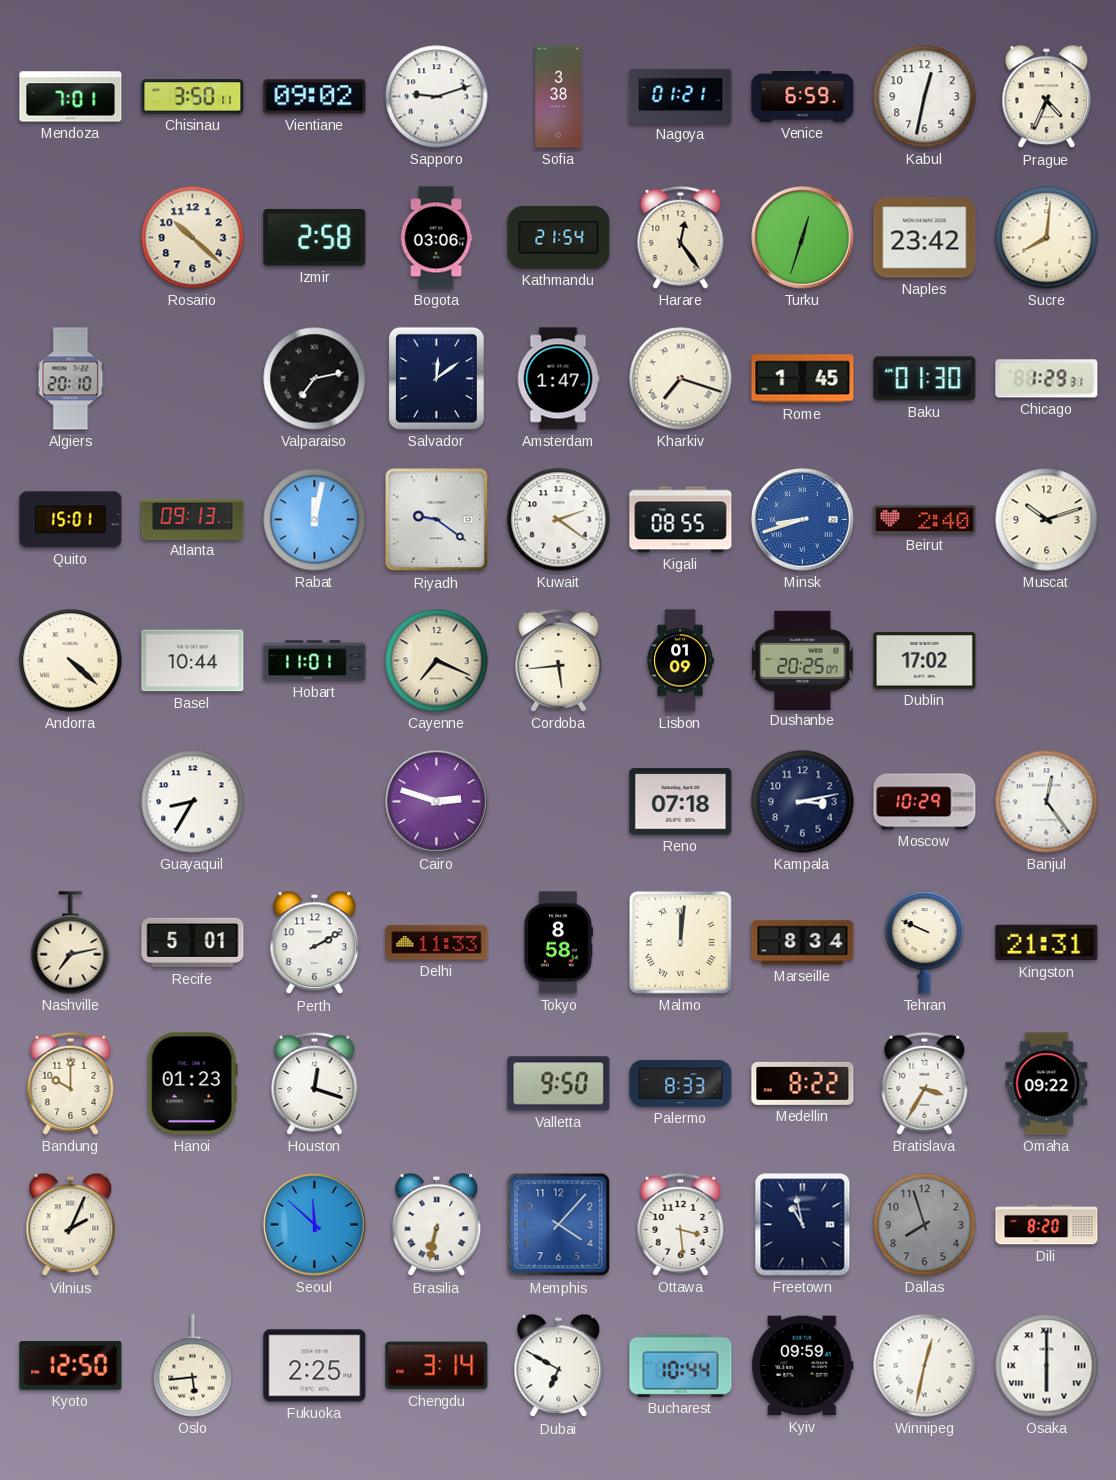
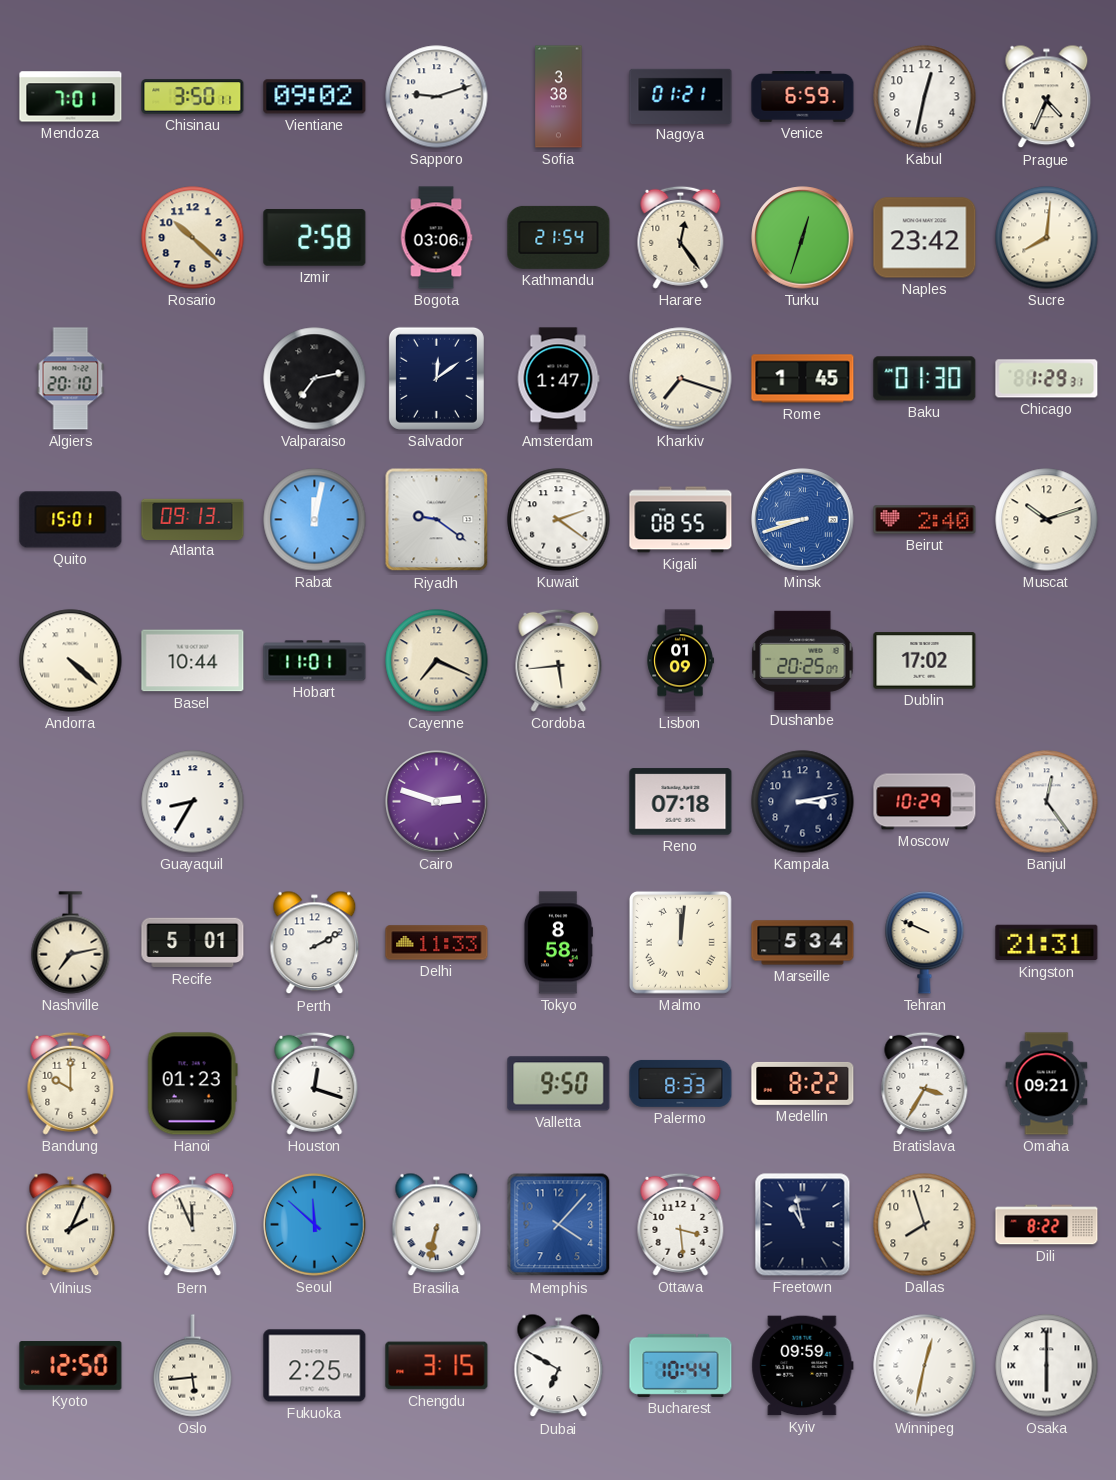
Marseille: 8:34 -> 5:34 (803, 943)
Omaha: 09:22 -> 09:21 (1047, 1084)
Bern: none -> 11:56 (193, 1225)
Dallas dial: grey -> cream (925, 1225)
Dili: 8:20 -> 8:22 (1047, 1225)
Chengdu: 3:14 -> 3:15 (437, 1366)
